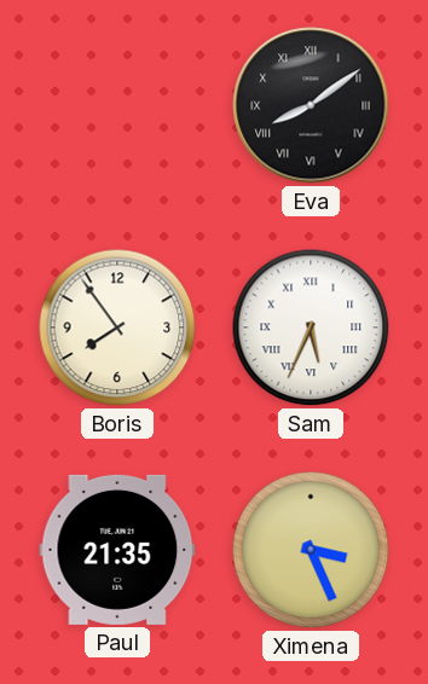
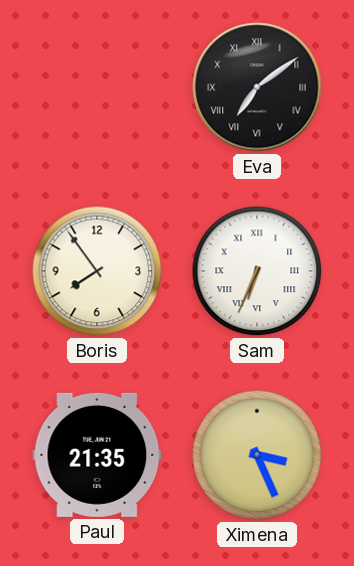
Eva: 8:09 -> 7:09 (257, 87)
Sam: 5:34 -> 6:34 (257, 271)
